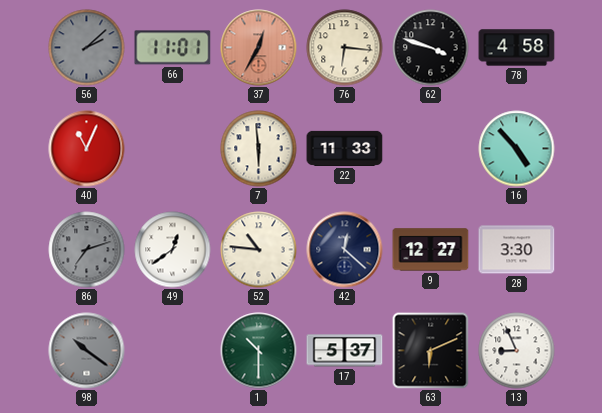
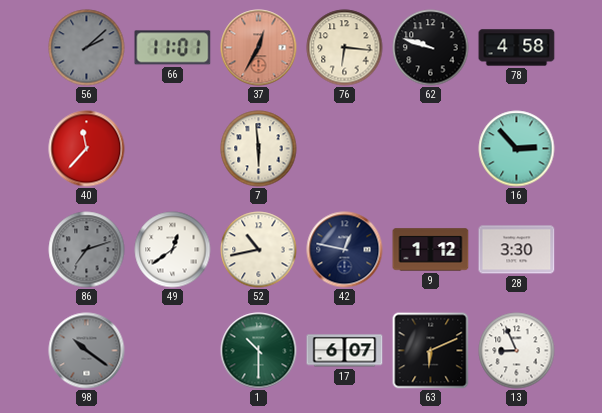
62: 3:48 -> 9:48 (431, 48)
40: 11:04 -> 11:37 (87, 149)
22: 11:33 -> none (345, 148)
16: 4:53 -> 2:53 (517, 149)
52: 10:46 -> 10:43 (259, 250)
42: 12:22 -> 12:47 (345, 250)
9: 12:27 -> 1:12 (431, 250)
17: 5:37 -> 6:07 (345, 351)
